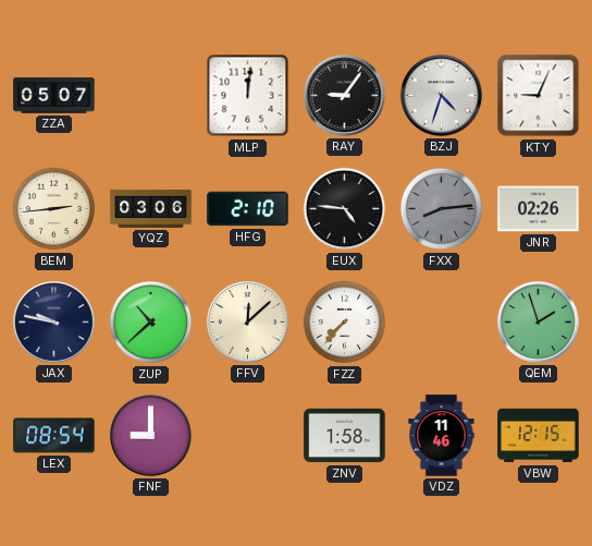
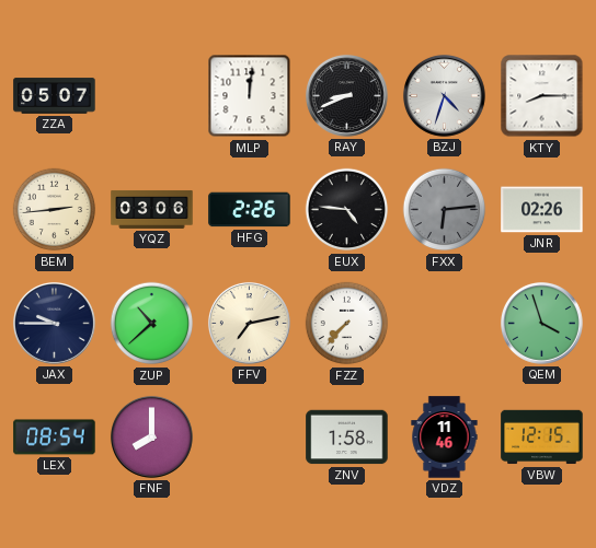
RAY: 9:06 -> 8:41 (346, 95)
KTY: 9:04 -> 8:15 (542, 96)
HFG: 2:10 -> 2:26 (250, 210)
FXX: 8:14 -> 6:14 (445, 210)
JAX: 9:47 -> 9:45 (54, 323)
FFV: 12:08 -> 7:13 (249, 323)
QEM: 1:57 -> 3:57 (541, 323)
FNF: 9:00 -> 8:00 (151, 436)
